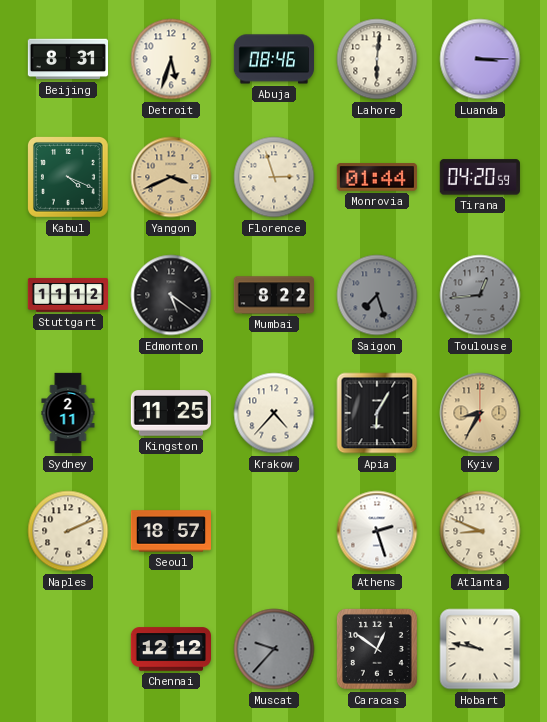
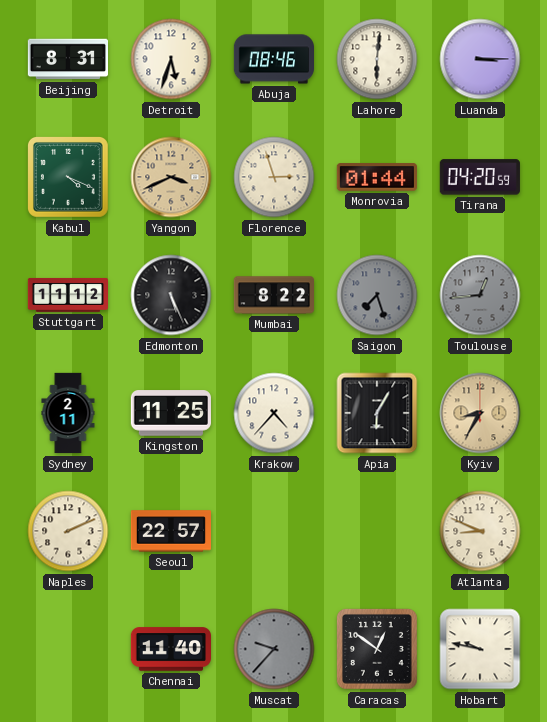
Edmonton: 5:21 -> 5:26 (171, 295)
Seoul: 18:57 -> 22:57 (170, 531)
Athens: 2:27 -> none (377, 531)
Chennai: 12:12 -> 11:40 (170, 649)
